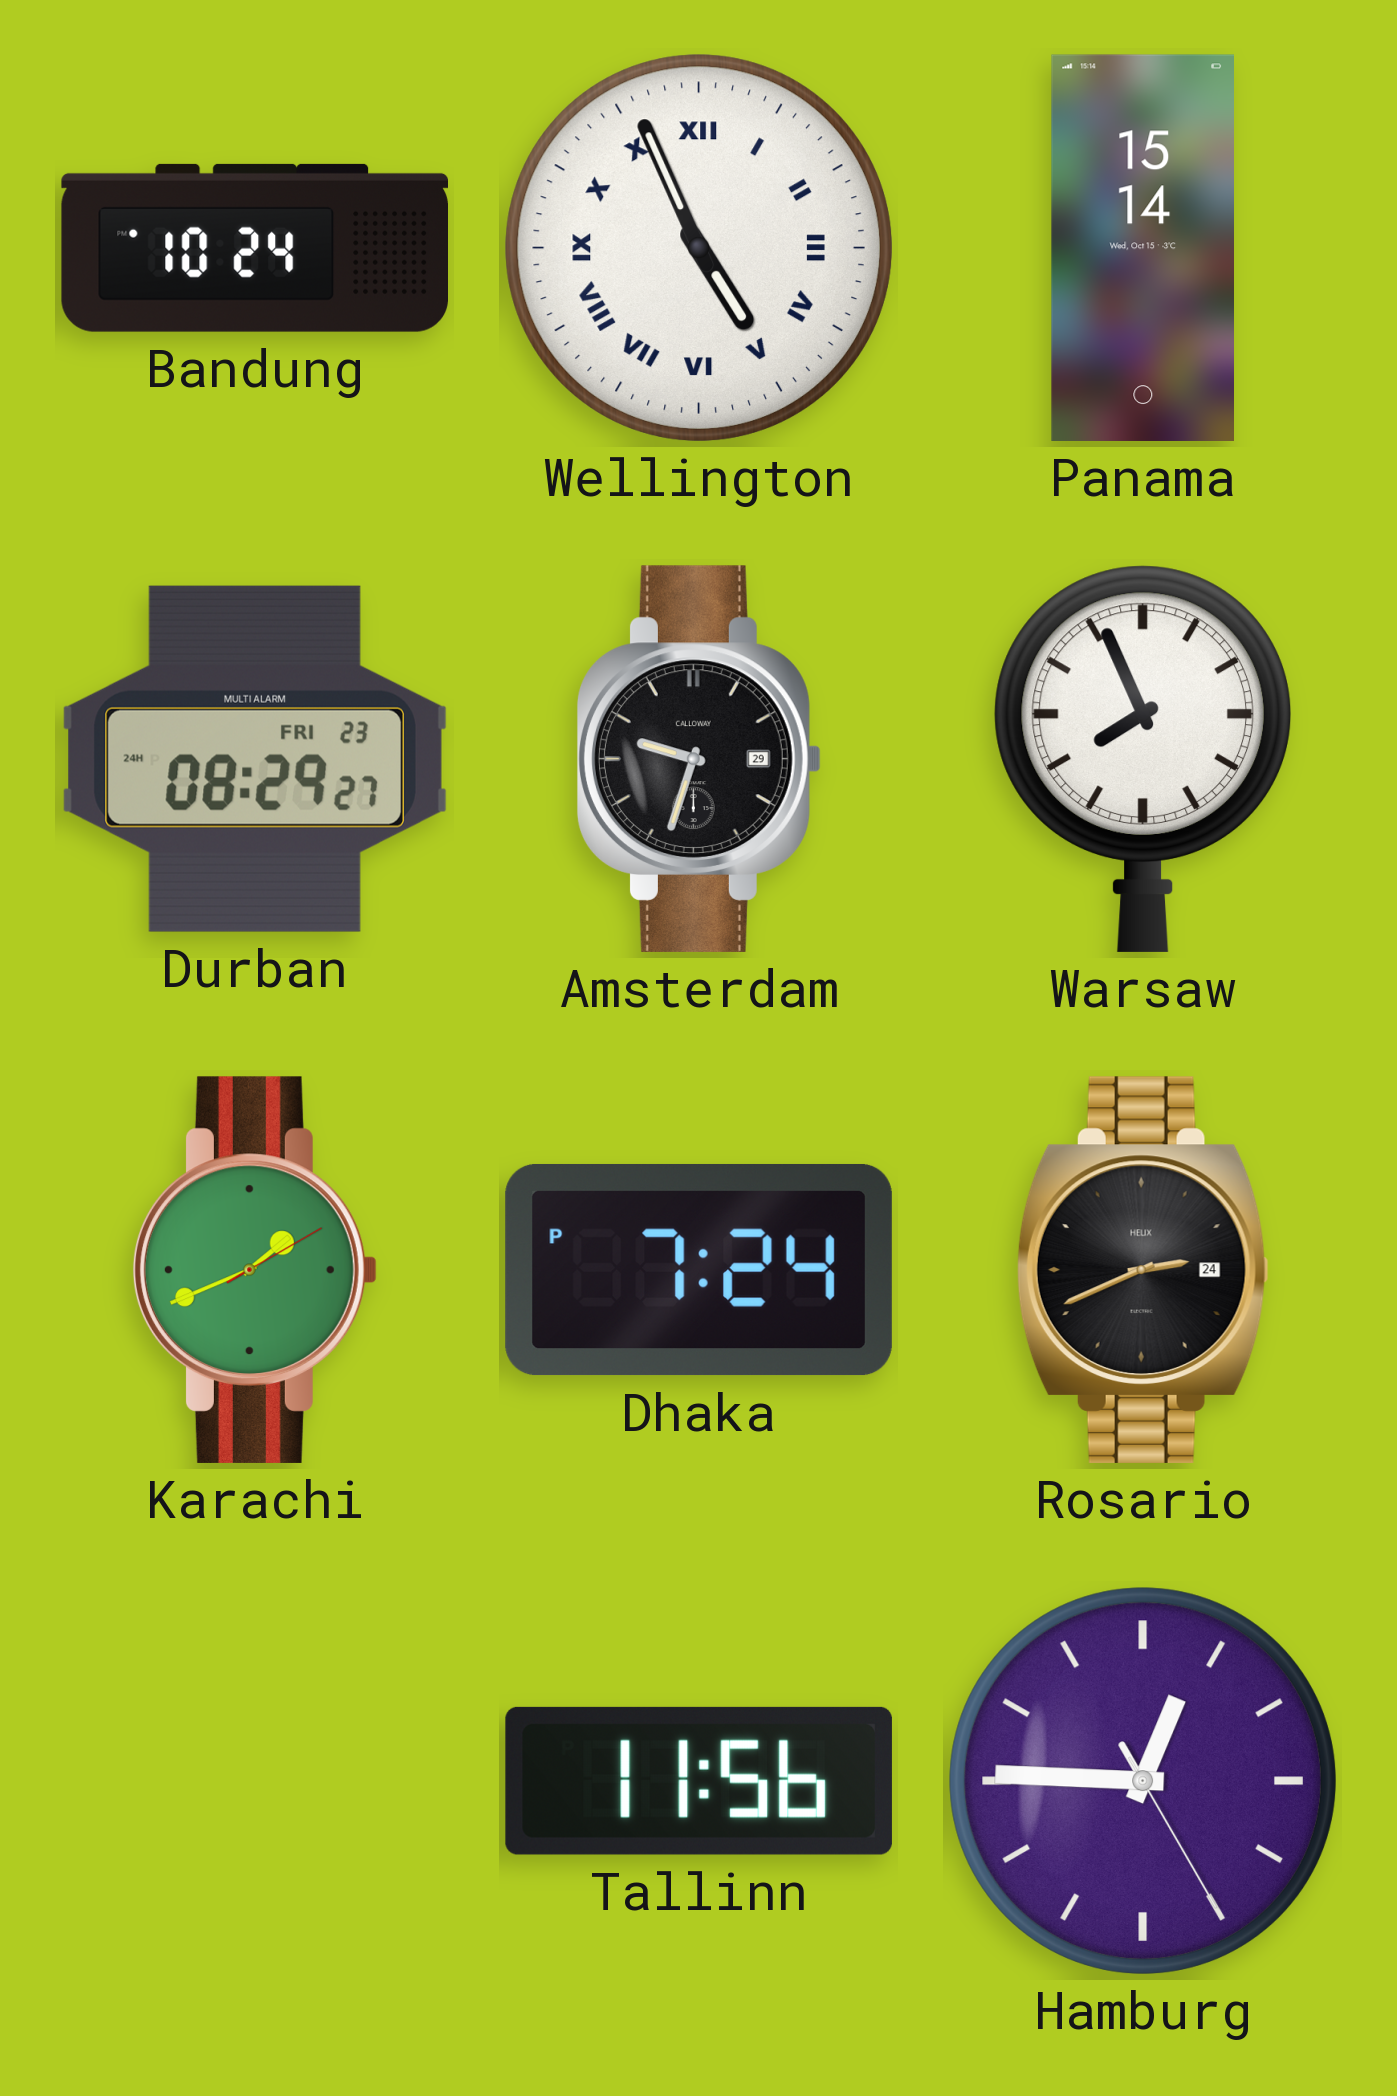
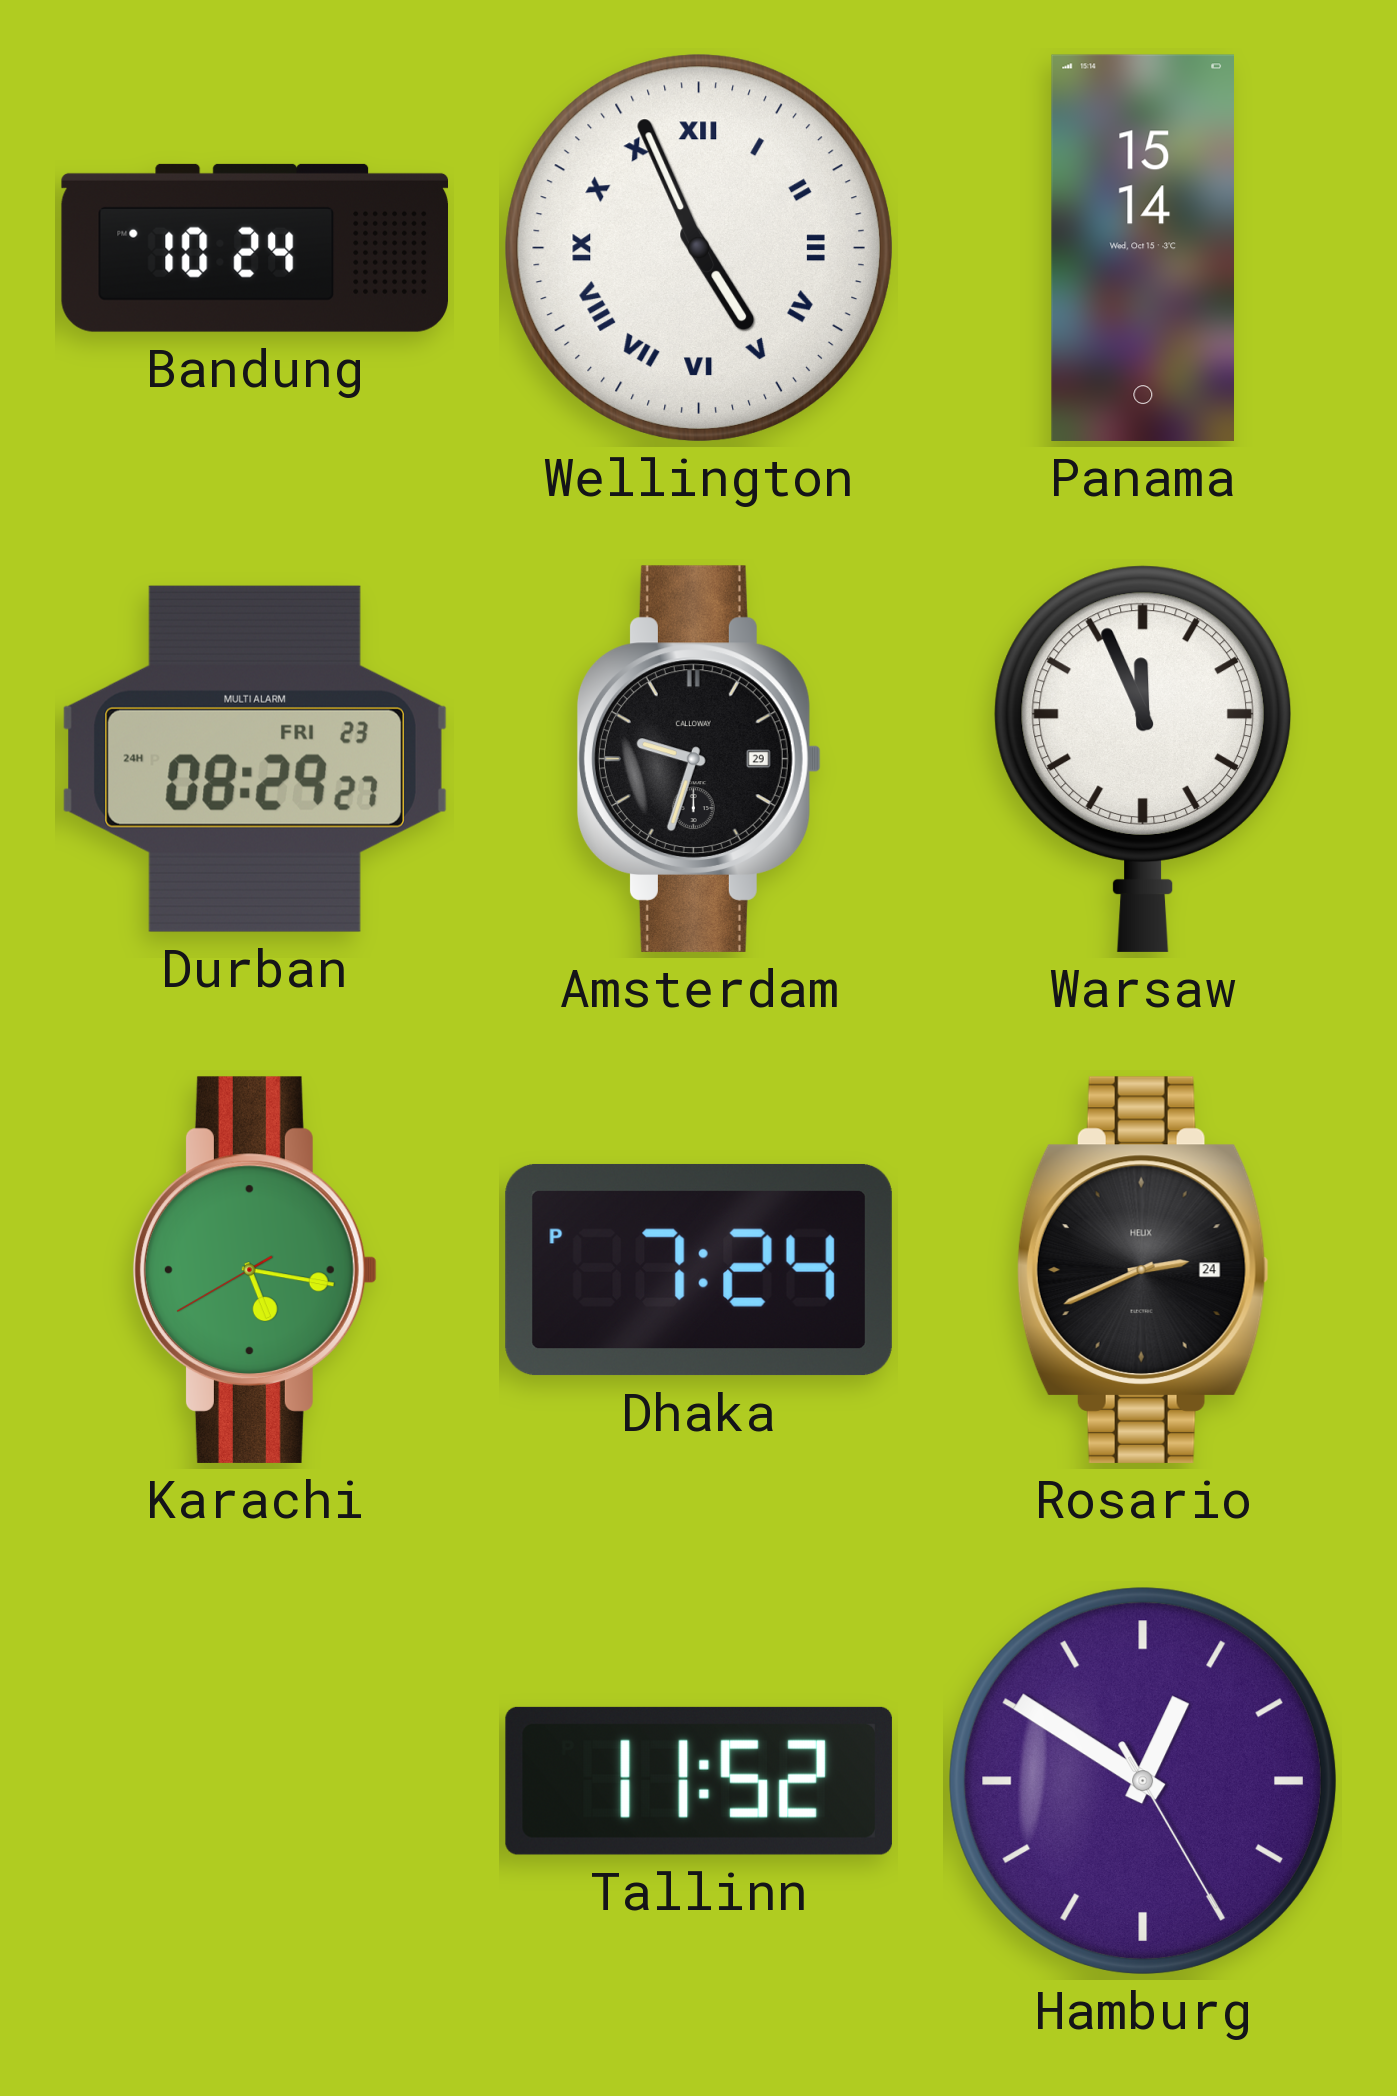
Warsaw: 7:56 -> 11:56 (1143, 759)
Karachi: 1:41 -> 5:16 (255, 1270)
Tallinn: 11:56 -> 11:52 (699, 1781)
Hamburg: 12:45 -> 12:50 (1143, 1781)
